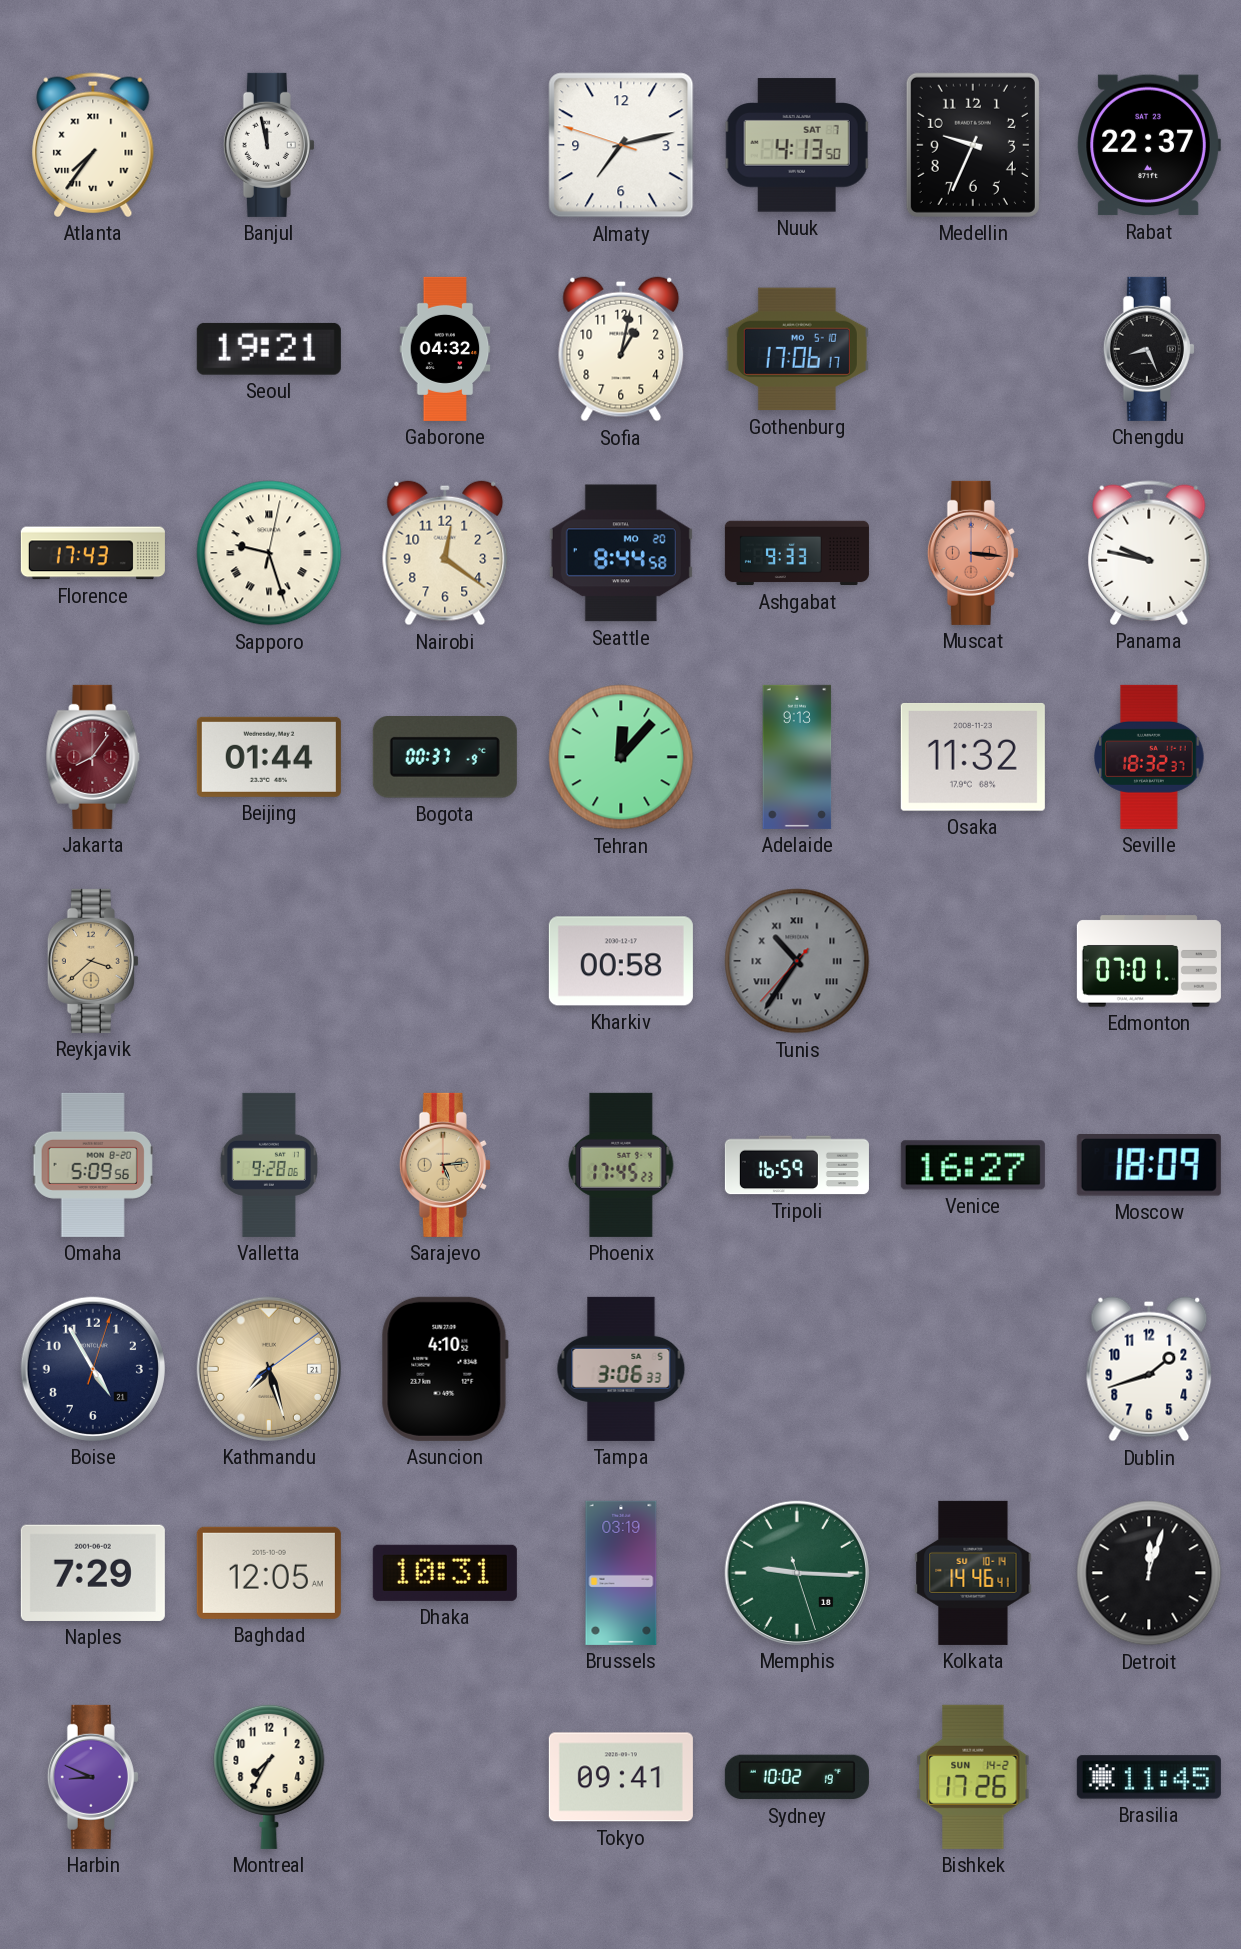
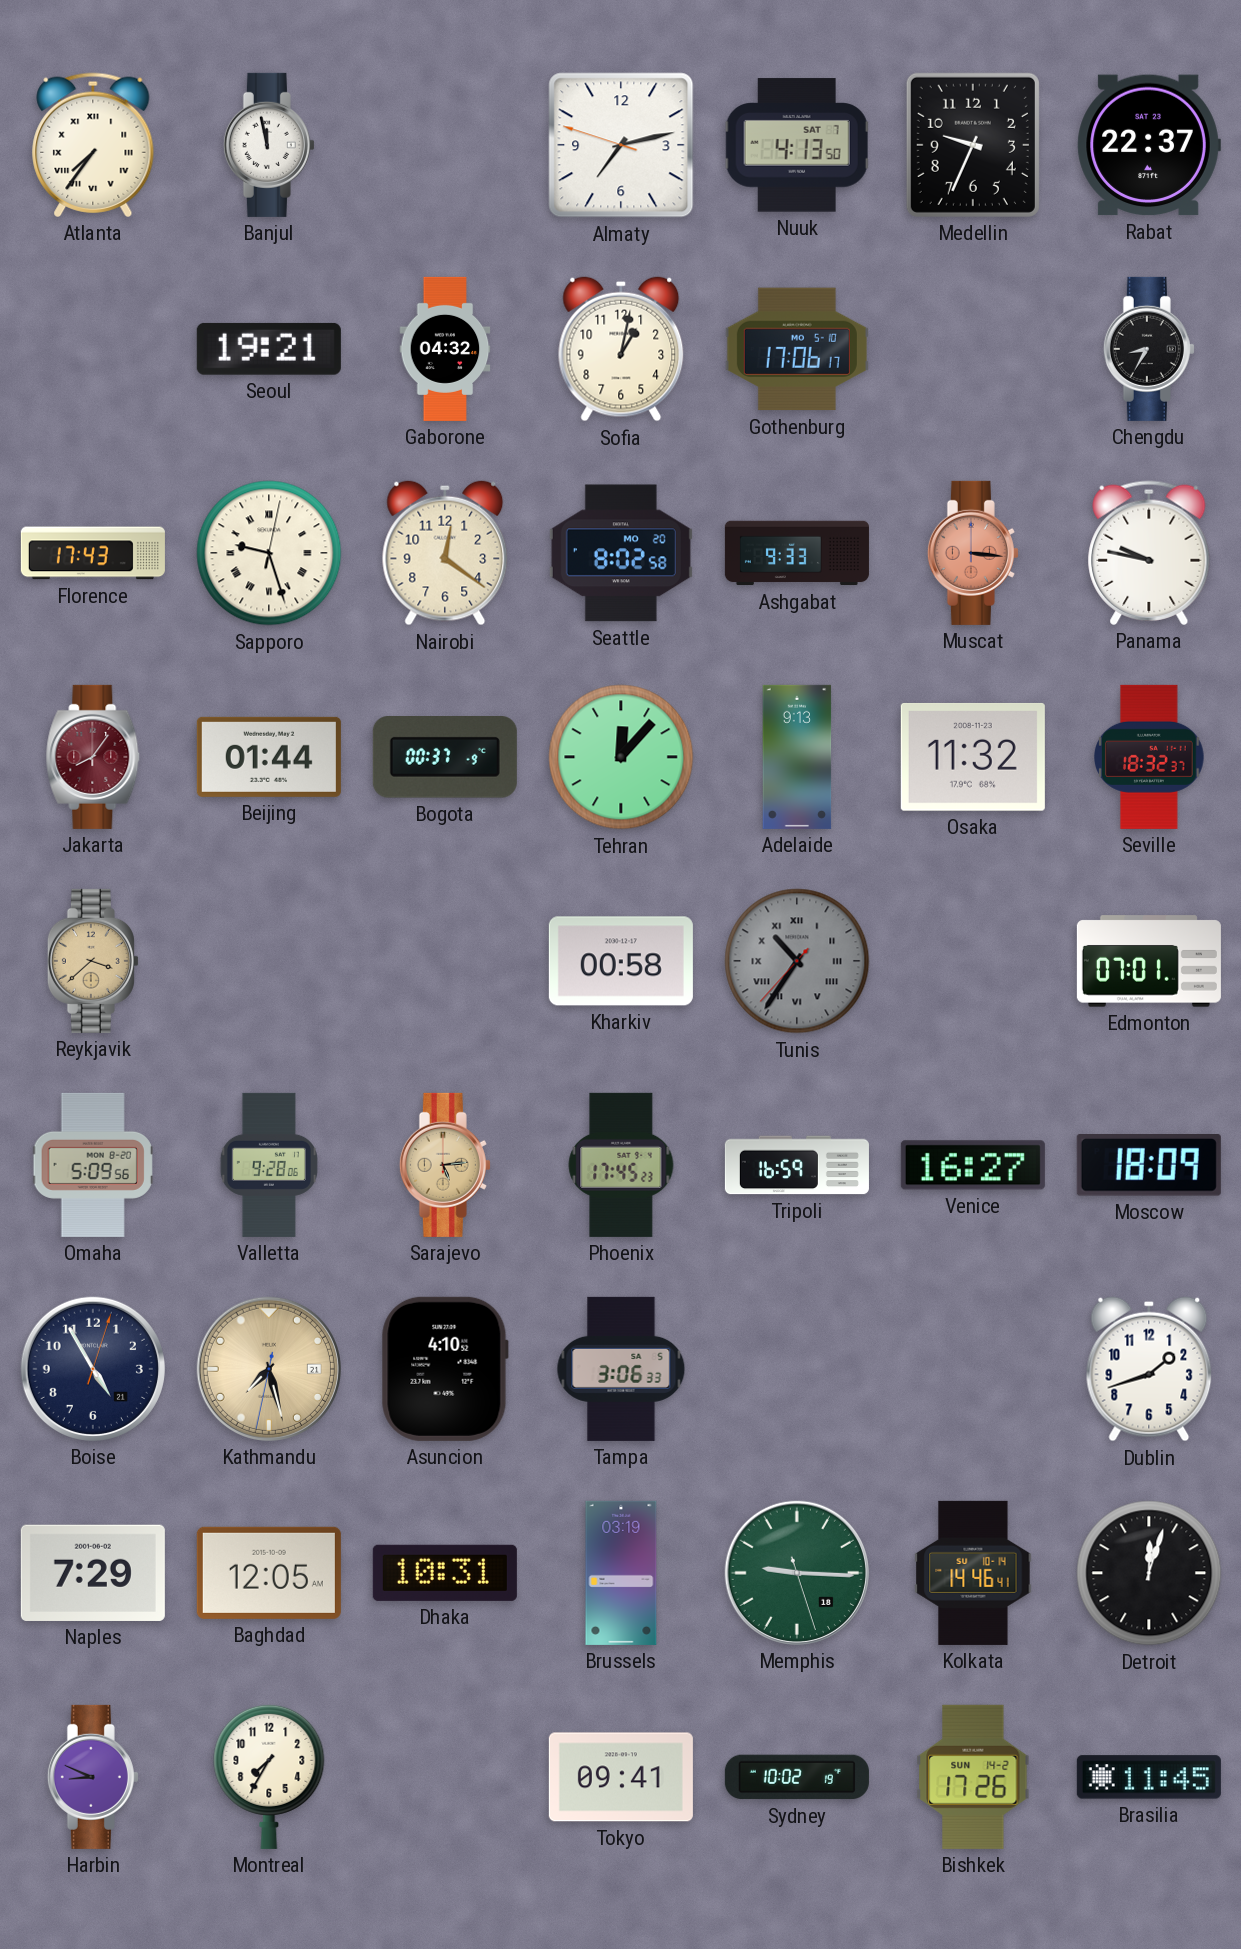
Chengdu: 8:26 -> 8:35 (1149, 349)
Seattle: 8:44 -> 8:02 (621, 553)
Kathmandu: 7:27:09 -> 7:27:32 (269, 1369)
